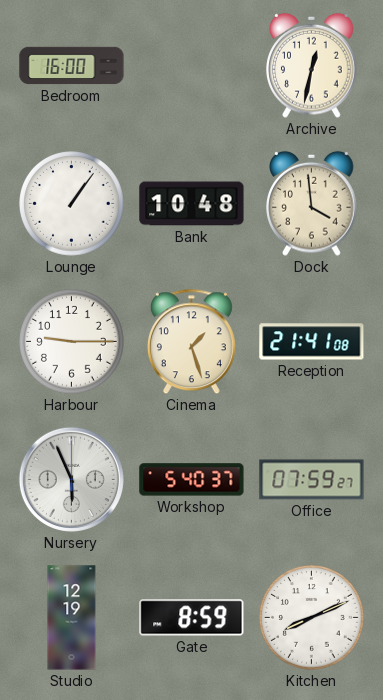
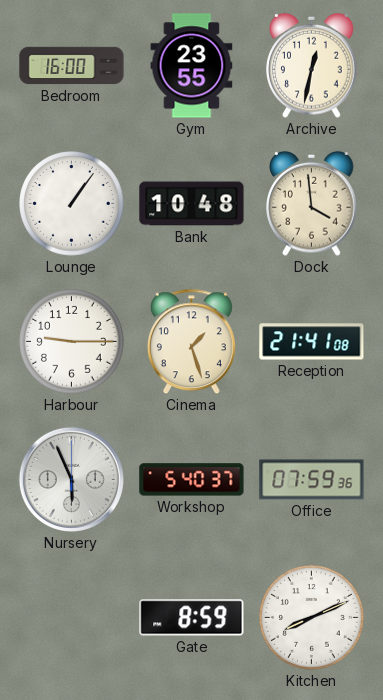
Gym: none -> 23:55 (192, 66)
Office: 07:59:27 -> 07:59:36 (312, 480)
Studio: 12:19 -> none (72, 618)
